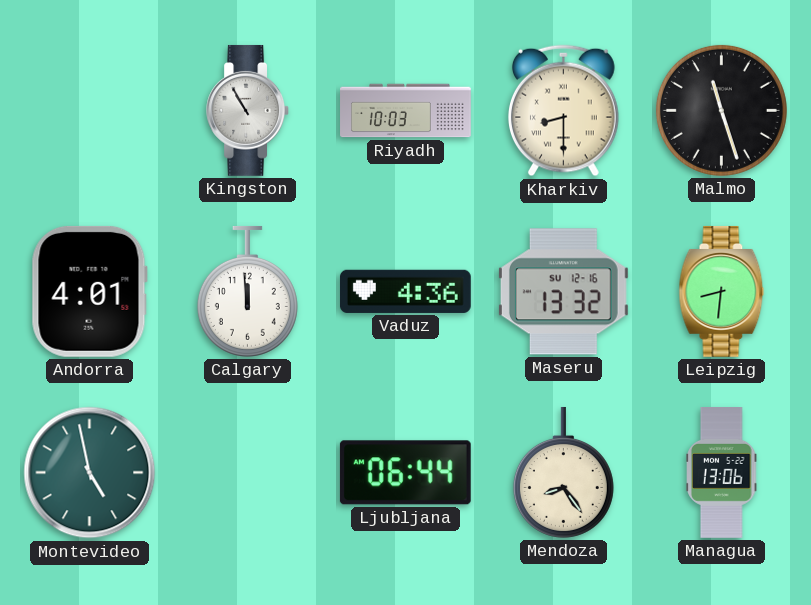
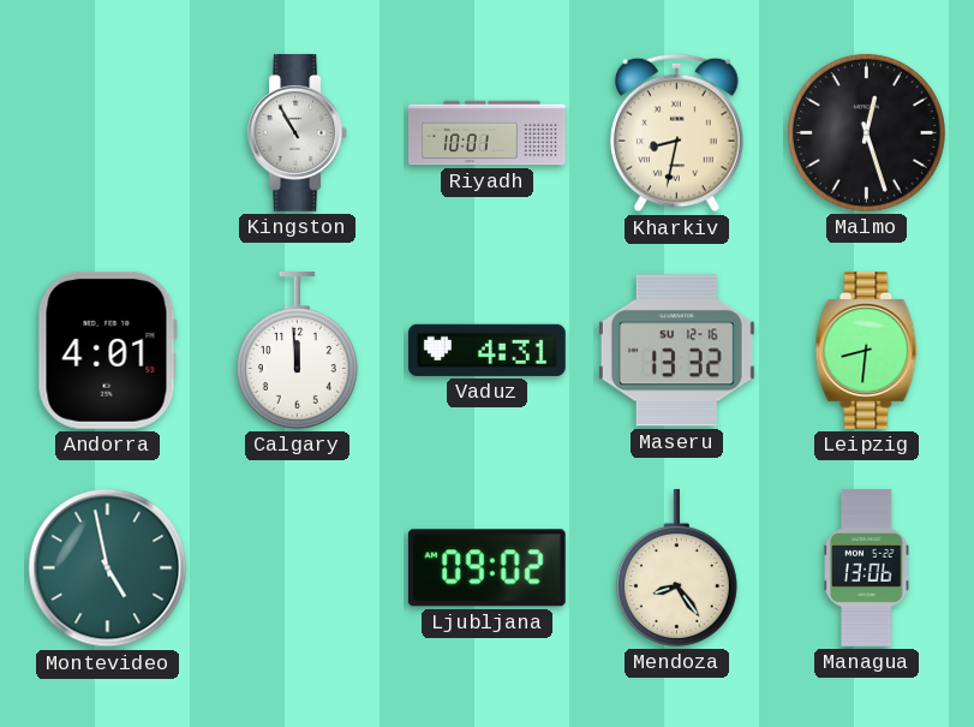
Riyadh: 10:03 -> 10:01 (488, 133)
Kharkiv: 8:30 -> 8:32 (676, 133)
Malmo: 11:27 -> 12:27 (866, 132)
Vaduz: 4:36 -> 4:31 (486, 350)
Ljubljana: 06:44 -> 09:02 (486, 568)
